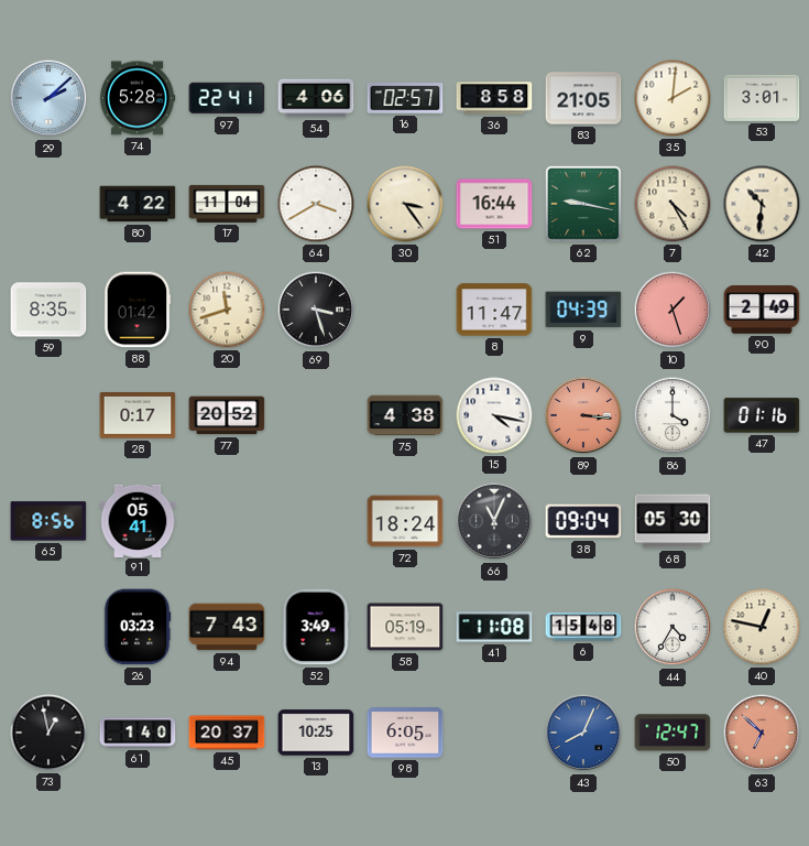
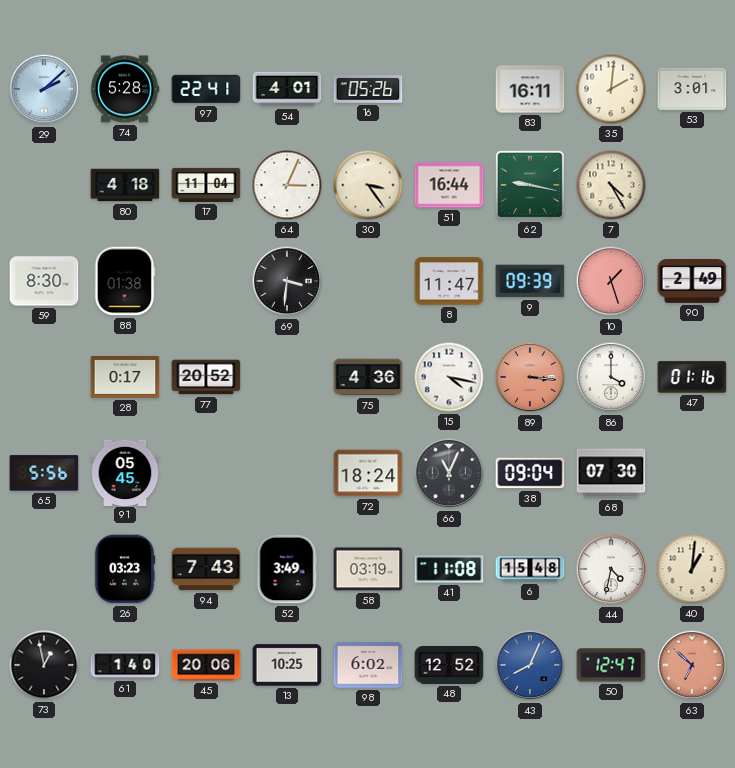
54: 4:06 -> 4:01 (287, 89)
16: 02:57 -> 05:26 (368, 89)
36: 8:58 -> none (494, 98)
83: 21:05 -> 16:11 (530, 89)
80: 4:22 -> 4:18 (125, 185)
64: 3:40 -> 3:04 (287, 185)
42: 10:31 -> none (762, 204)
59: 8:35 -> 8:30 (44, 281)
88: 01:42 -> 01:38 (125, 281)
20: 11:42 -> none (227, 310)
69: 3:27 -> 3:31 (287, 281)
9: 04:39 -> 09:39 (530, 281)
75: 4:38 -> 4:36 (368, 377)
65: 8:56 -> 5:56 (44, 473)
91: 05:41 -> 05:45 (125, 472)
68: 05:30 -> 07:30 (611, 473)
58: 05:19 -> 03:19 (368, 569)
44: 4:35 -> 4:32 (611, 569)
40: 12:47 -> 1:01 (692, 569)
45: 20:37 -> 20:06 (206, 665)
98: 6:05 -> 6:02 (368, 665)
48: none -> 12:52 (449, 666)
